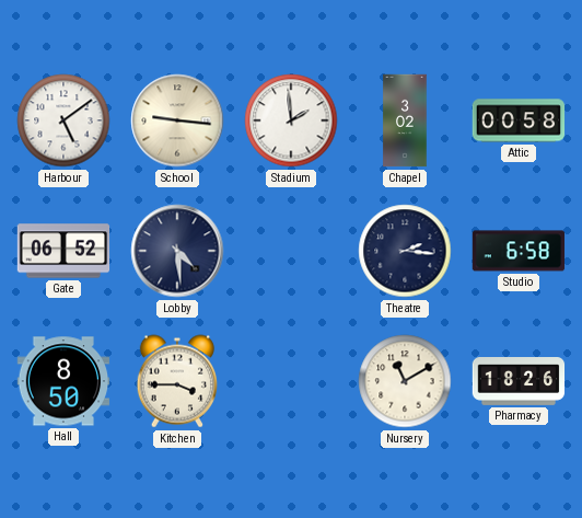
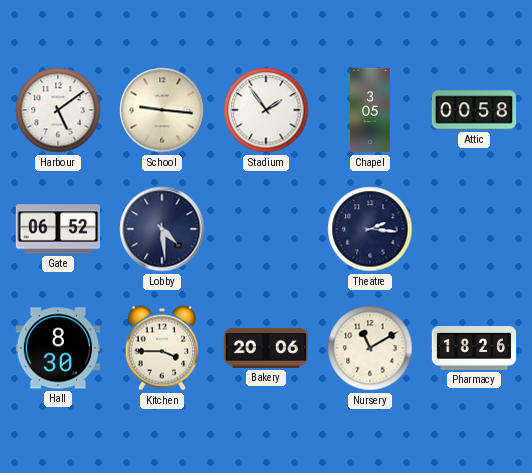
Stadium: 1:59 -> 1:54 (266, 110)
Chapel: 3:02 -> 3:05 (370, 110)
Studio: 6:58 -> none (519, 251)
Hall: 8:50 -> 8:30 (58, 348)
Bakery: none -> 20:06 (266, 348)
